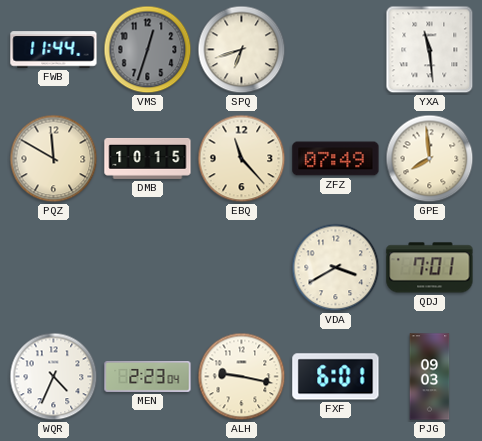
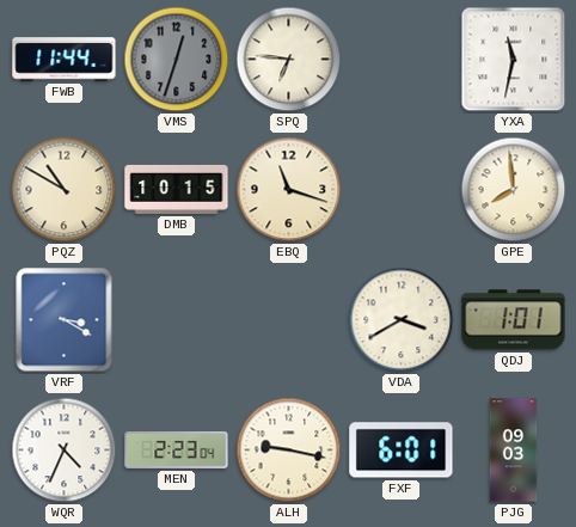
SPQ: 6:42 -> 6:46 (289, 60)
YXA: 11:29 -> 11:32 (514, 60)
PQZ: 11:50 -> 10:50 (65, 190)
EBQ: 11:23 -> 11:18 (289, 190)
ZFZ: 07:49 -> none (336, 159)
VRF: none -> 3:20 (65, 320)
QDJ: 7:01 -> 1:01 (514, 320)
